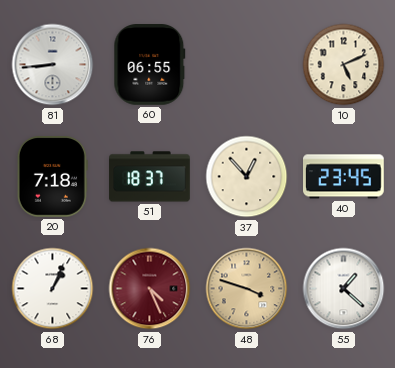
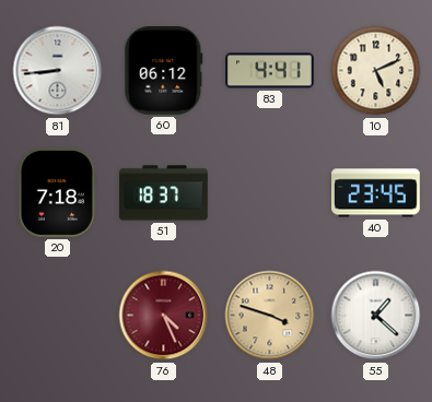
60: 06:55 -> 06:12 (164, 71)
83: none -> 4:41 (270, 71)
37: 12:53 -> none (247, 177)
68: 1:04 -> none (53, 289)
